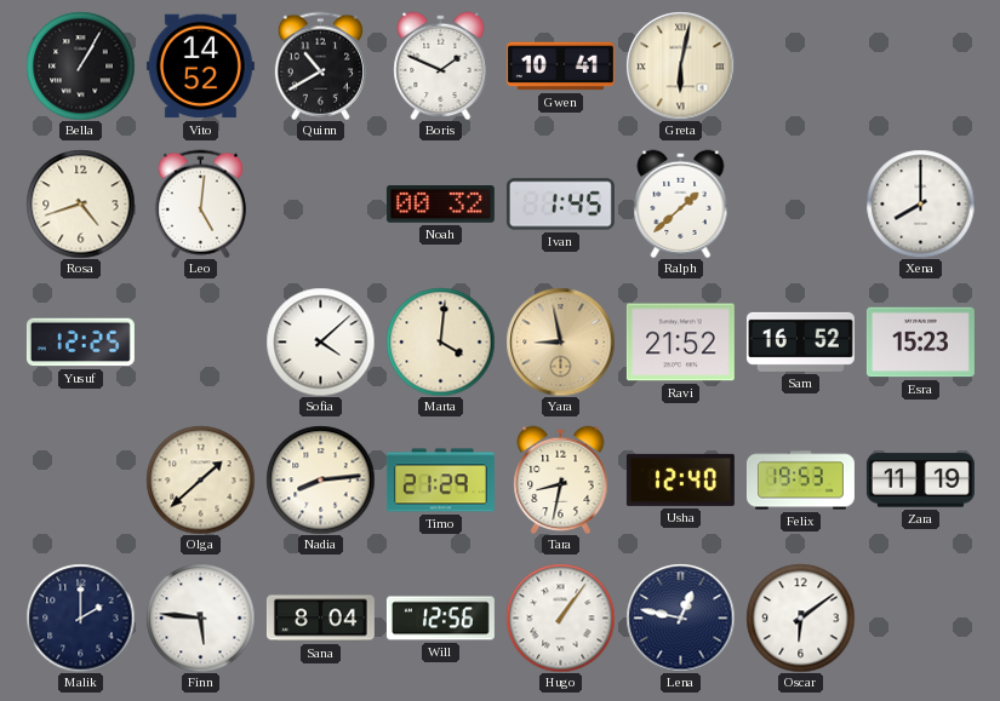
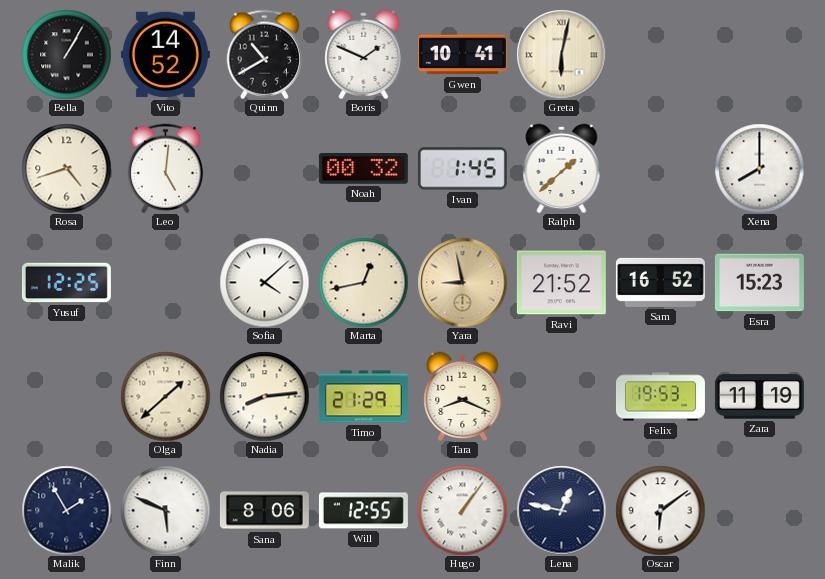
Marta: 4:01 -> 12:43 (363, 282)
Tara: 8:32 -> 8:19 (463, 396)
Usha: 12:40 -> none (680, 479)
Malik: 2:00 -> 1:55 (66, 510)
Finn: 5:46 -> 5:49 (165, 510)
Sana: 8:04 -> 8:06 (264, 511)
Will: 12:56 -> 12:55 (363, 511)
